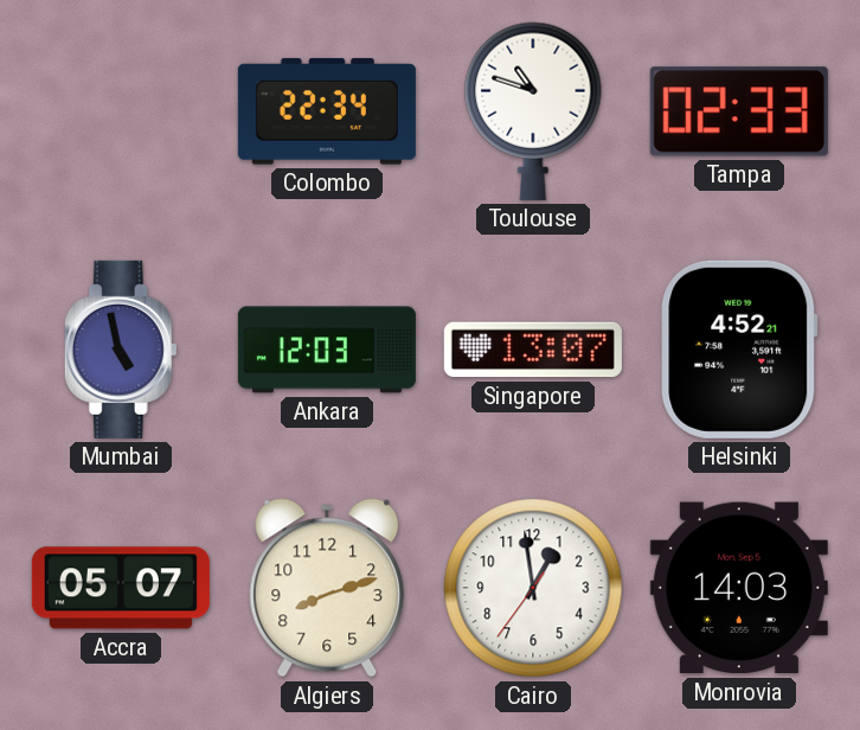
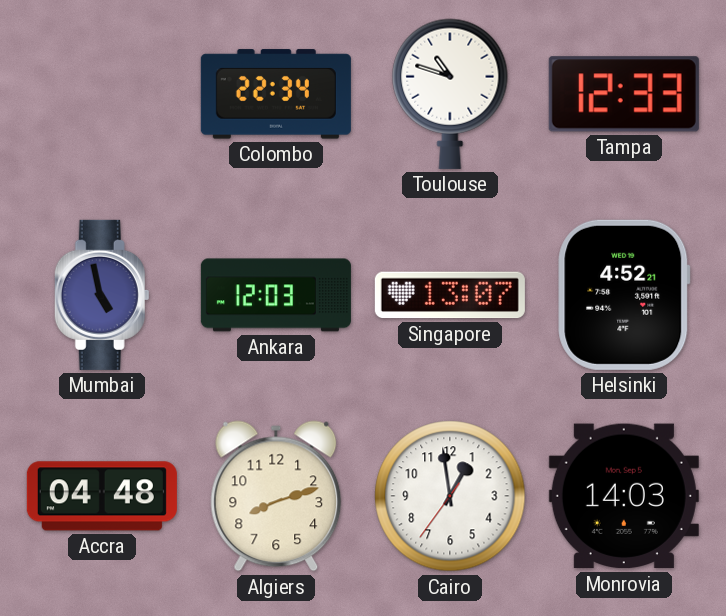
Tampa: 02:33 -> 12:33 (624, 94)
Accra: 05:07 -> 04:48 (102, 496)
